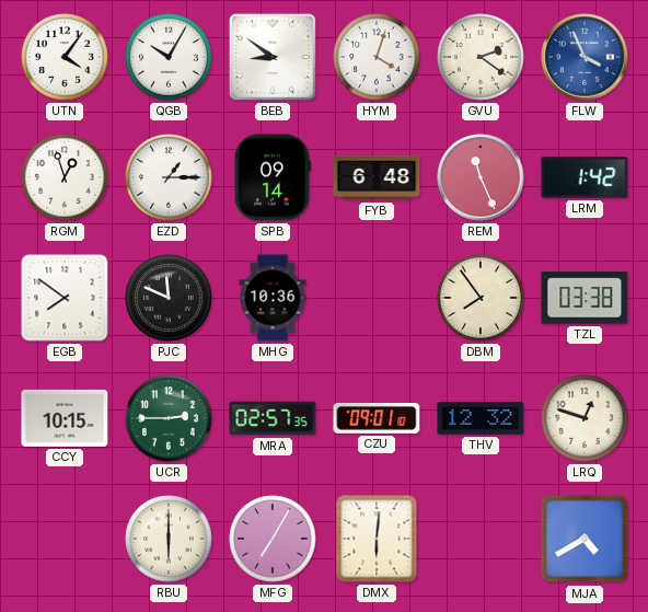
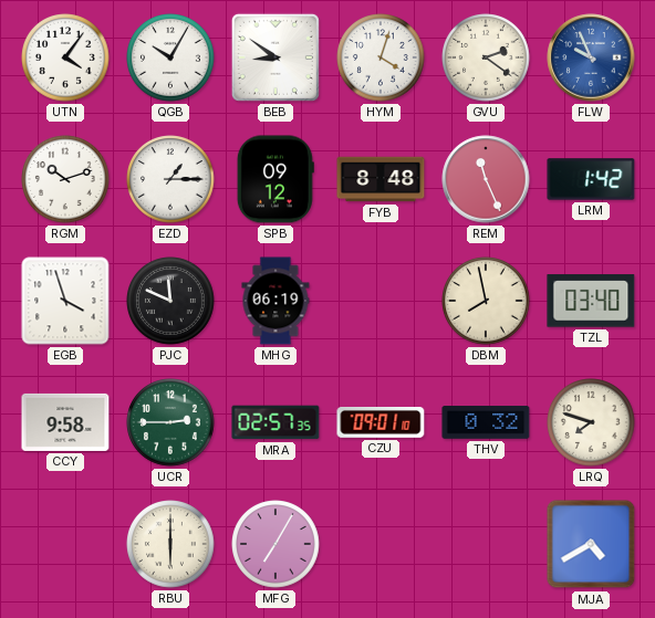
FLW: 3:56 -> 9:56 (591, 57)
RGM: 12:57 -> 10:12 (65, 179)
SPB: 09:14 -> 09:12 (275, 179)
FYB: 6:48 -> 8:48 (381, 179)
EGB: 7:51 -> 3:57 (65, 301)
MHG: 10:36 -> 06:19 (275, 301)
DBM: 7:54 -> 7:58 (486, 301)
TZL: 03:38 -> 03:40 (591, 301)
CCY: 10:15 -> 9:58 (65, 422)
THV: 12:32 -> 0:32 (486, 422)
LRQ: 12:48 -> 7:48 (591, 422)
DMX: 6:01 -> none (377, 539)
